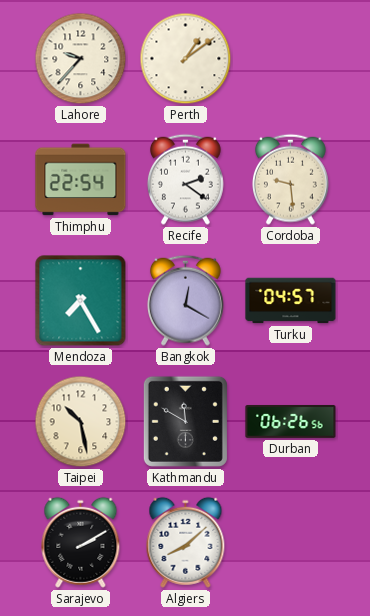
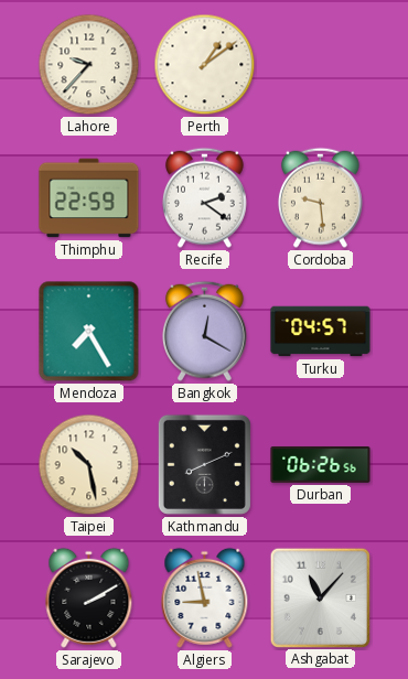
Thimphu: 22:54 -> 22:59 (89, 198)
Kathmandu: 11:50 -> 8:11 (204, 464)
Algiers: 8:08 -> 8:58 (205, 597)
Ashgabat: none -> 11:07 (320, 597)
